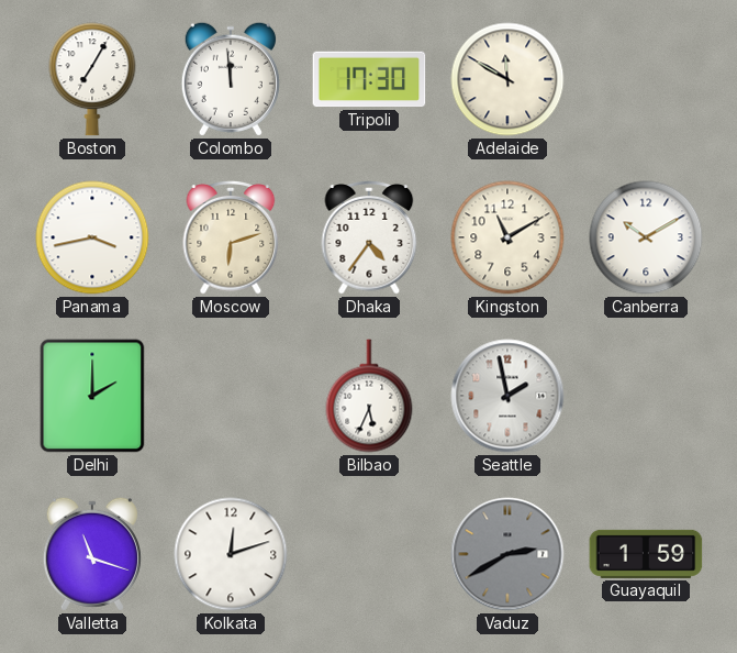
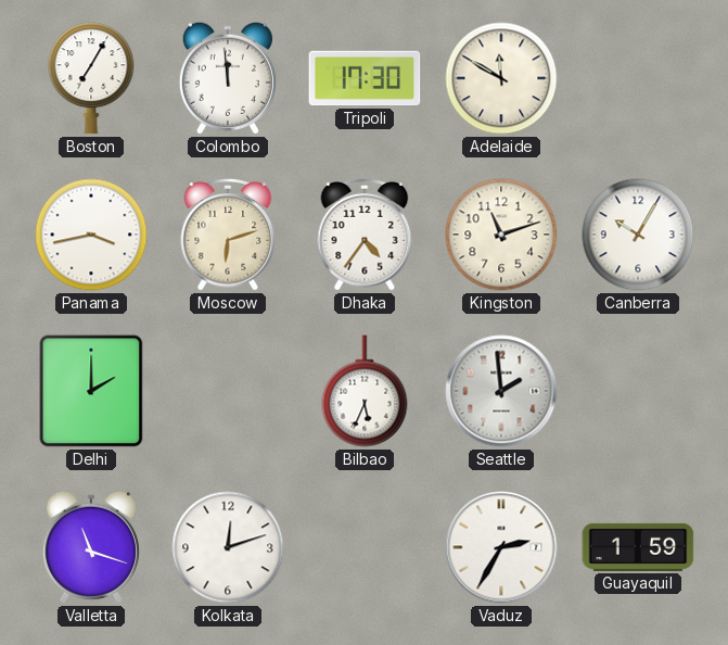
Kingston: 11:10 -> 11:12 (501, 235)
Canberra: 10:10 -> 10:05 (638, 235)
Seattle: 1:58 -> 1:59 (501, 391)
Vaduz: 2:40 -> 2:35 (501, 547)
Vaduz dial: grey -> white (501, 547)
